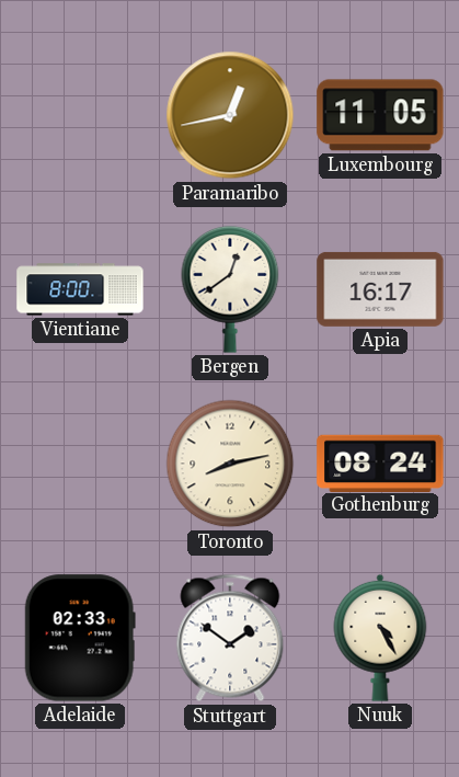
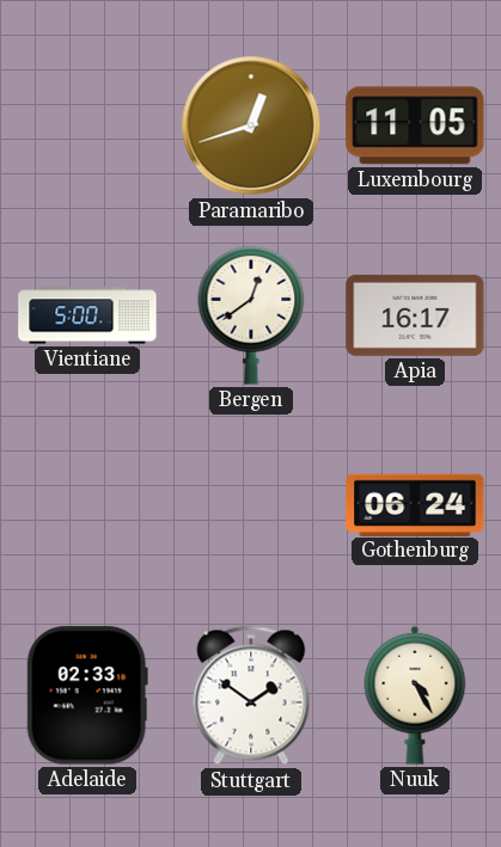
Paramaribo: 12:43 -> 12:42 (251, 125)
Vientiane: 8:00 -> 5:00 (87, 315)
Toronto: 8:13 -> none (230, 464)
Gothenburg: 08:24 -> 06:24 (415, 504)
